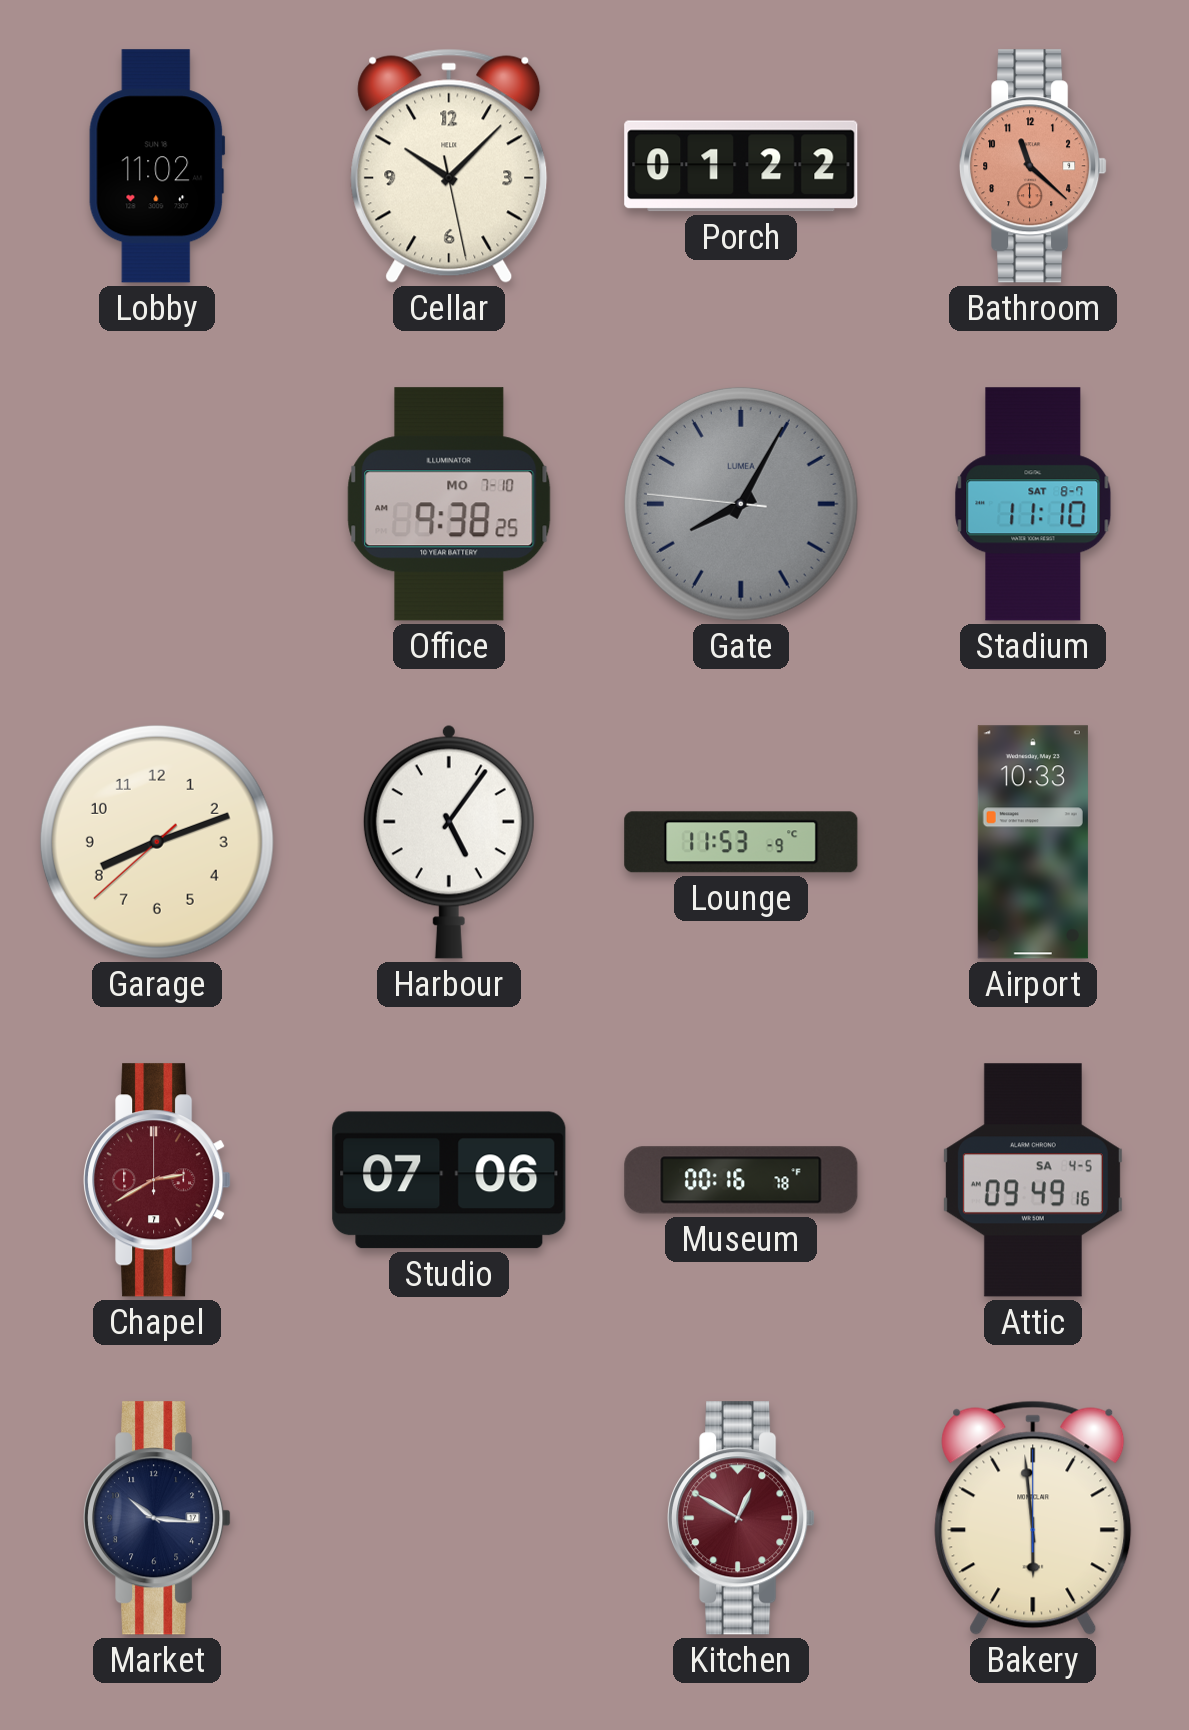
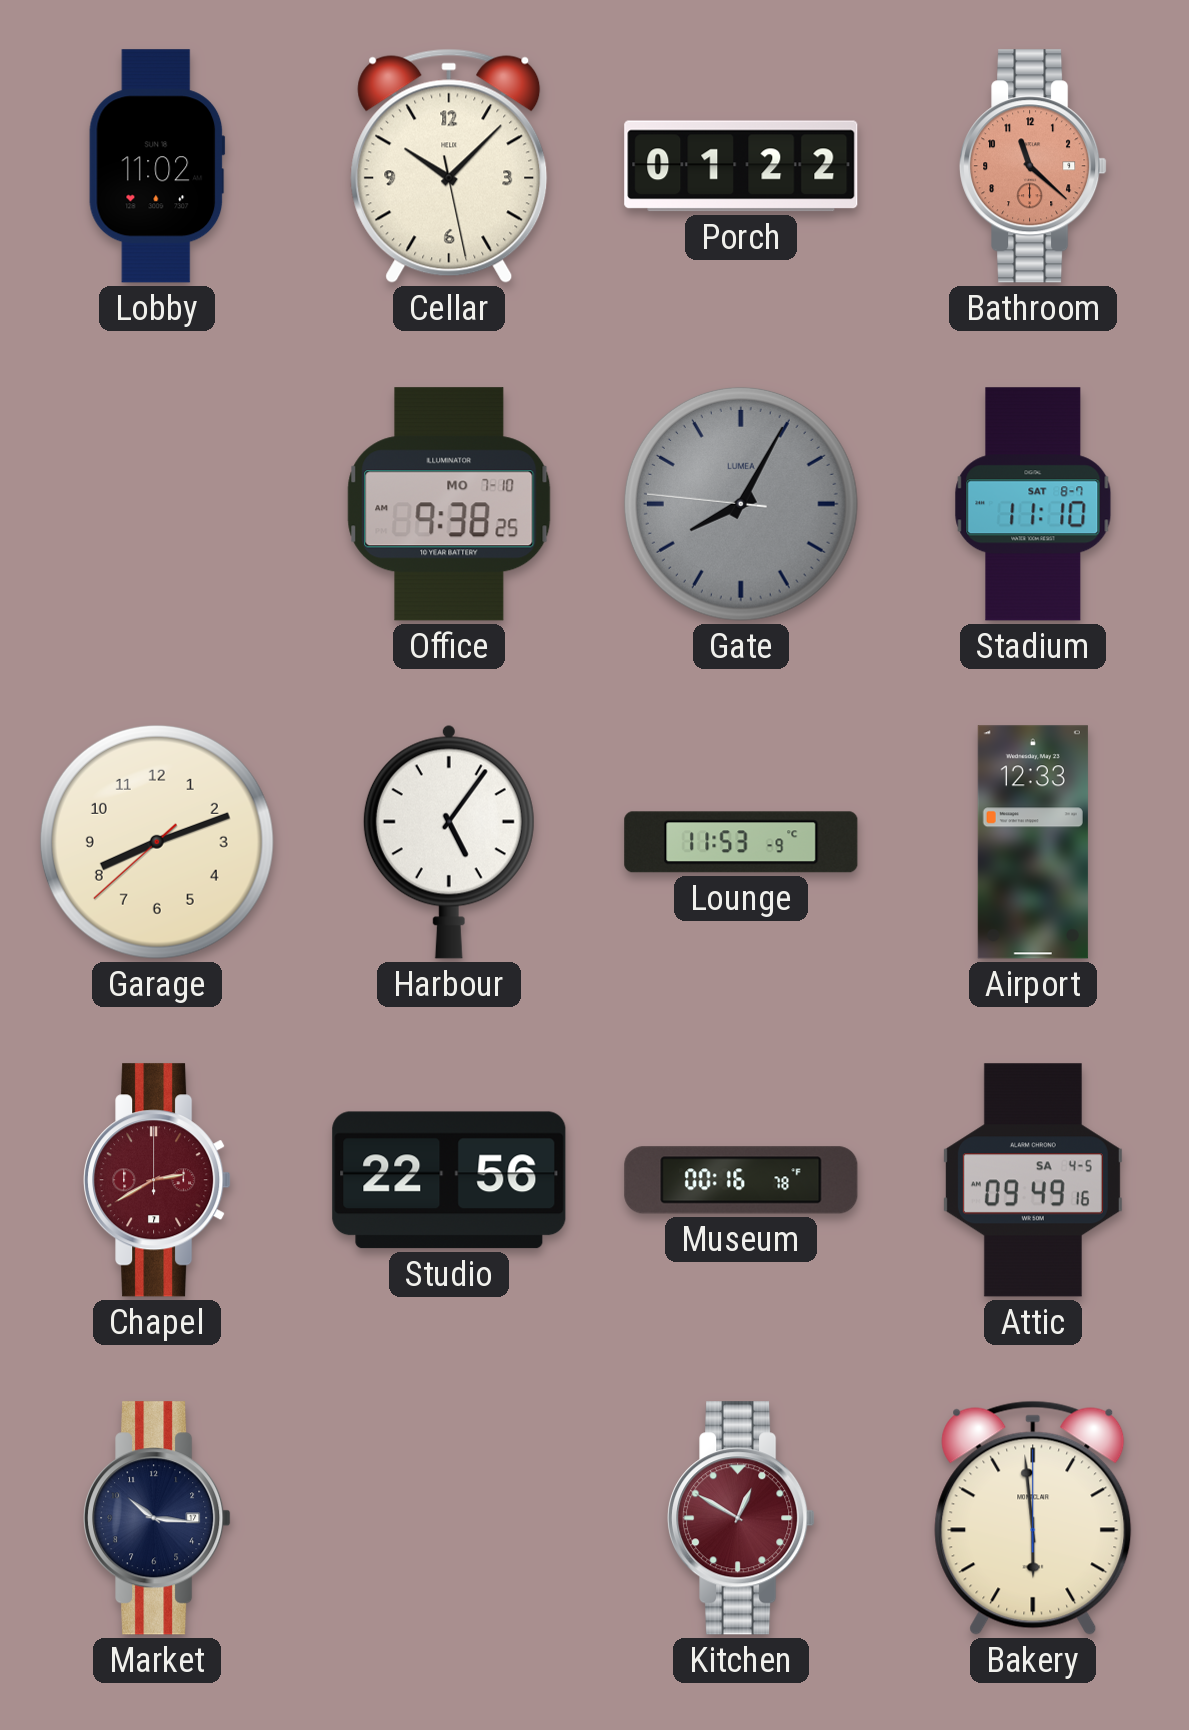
Airport: 10:33 -> 12:33 (1033, 842)
Studio: 07:06 -> 22:56 (449, 1180)
